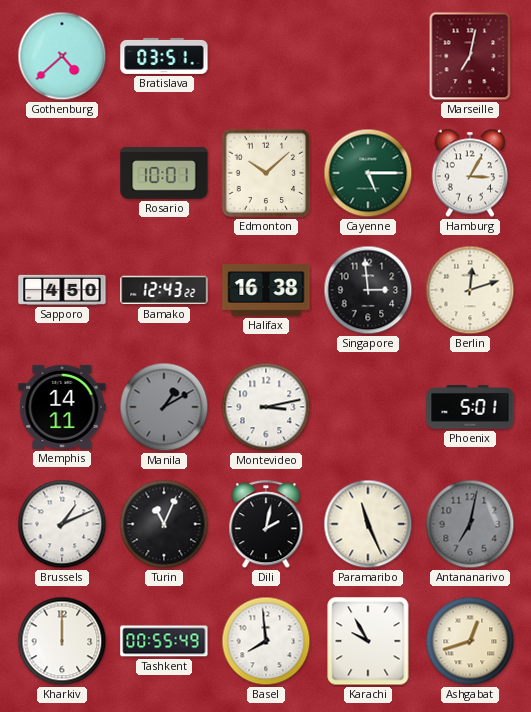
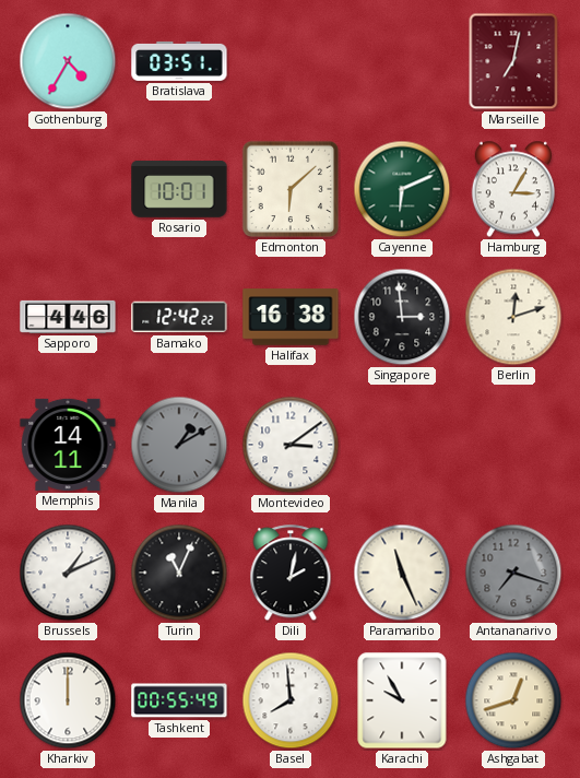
Gothenburg: 4:38 -> 4:35 (68, 61)
Edmonton: 10:08 -> 6:08 (291, 189)
Cayenne: 5:15 -> 6:11 (402, 189)
Sapporo: 4:50 -> 4:46 (68, 317)
Bamako: 12:43 -> 12:42 (179, 317)
Montevideo: 3:13 -> 3:09 (291, 445)
Phoenix: 5:01 -> none (470, 407)
Antananarivo: 7:02 -> 7:18 (513, 573)
